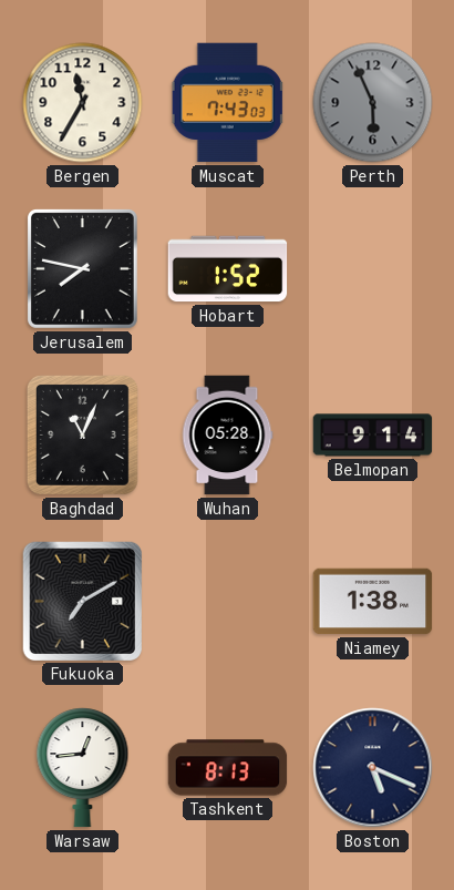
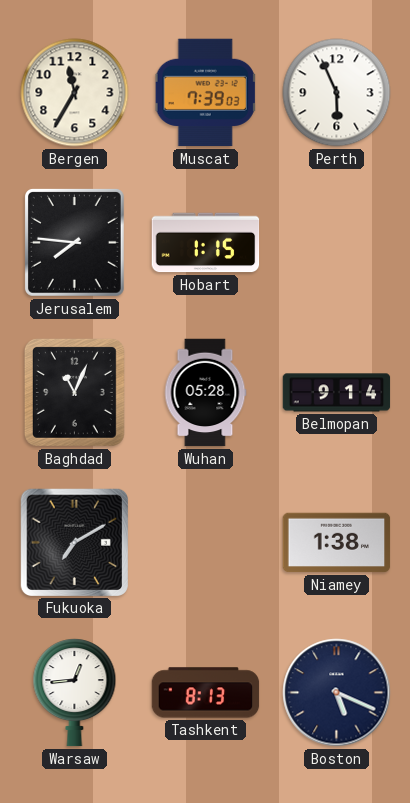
Muscat: 7:43 -> 7:39 (205, 93)
Perth dial: grey -> white (337, 93)
Jerusalem: 7:47 -> 7:46 (74, 242)
Hobart: 1:52 -> 1:15 (206, 243)
